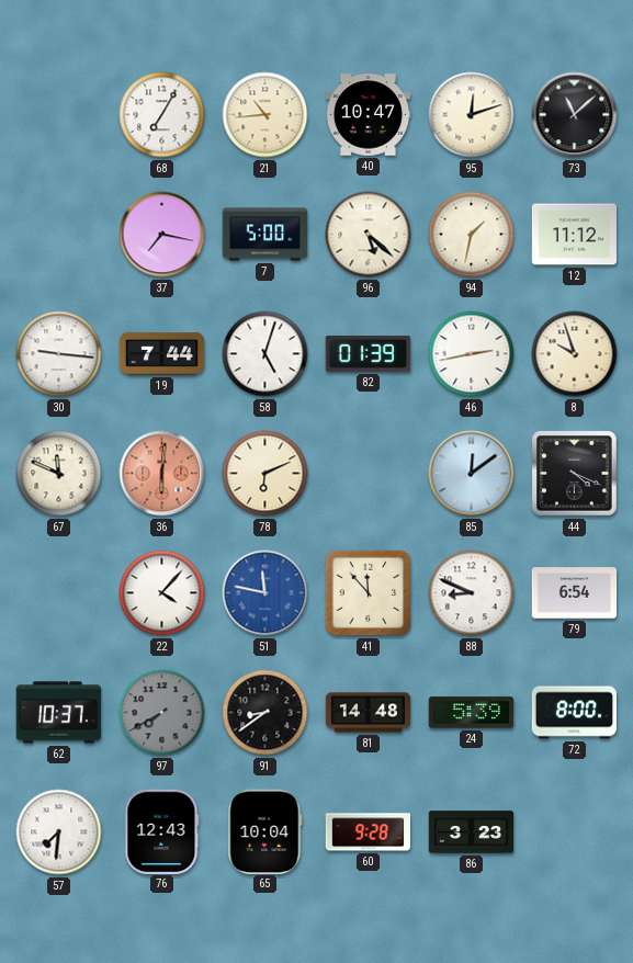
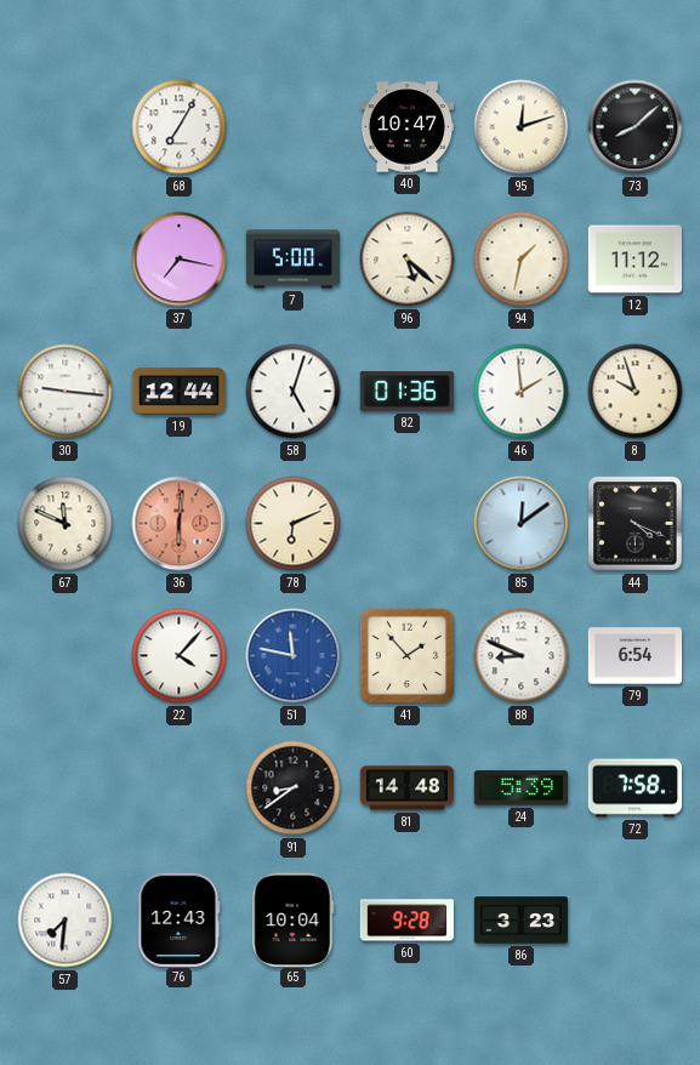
21: 10:44 -> none (265, 115)
73: 11:08 -> 8:08 (636, 127)
19: 7:44 -> 12:44 (180, 391)
82: 01:39 -> 01:36 (406, 392)
46: 2:43 -> 1:59 (522, 392)
41: 11:53 -> 1:53 (408, 656)
62: 10:37 -> none (58, 713)
97: 7:40 -> none (162, 713)
72: 8:00 -> 7:58 (636, 788)
